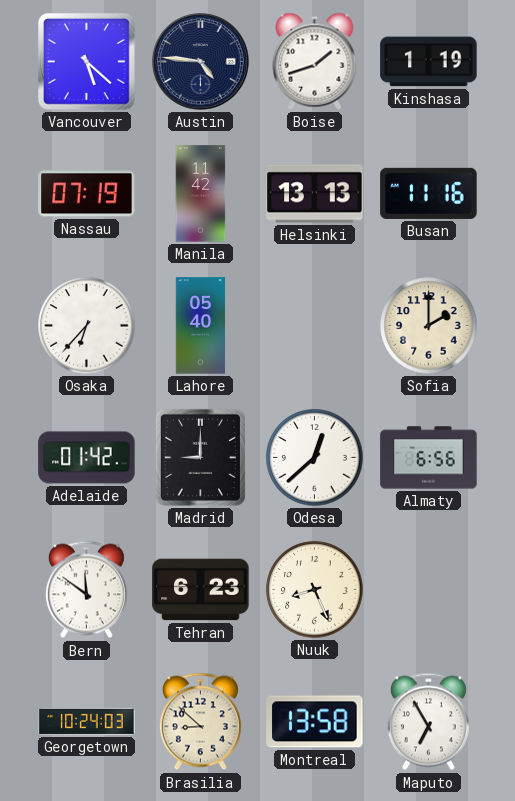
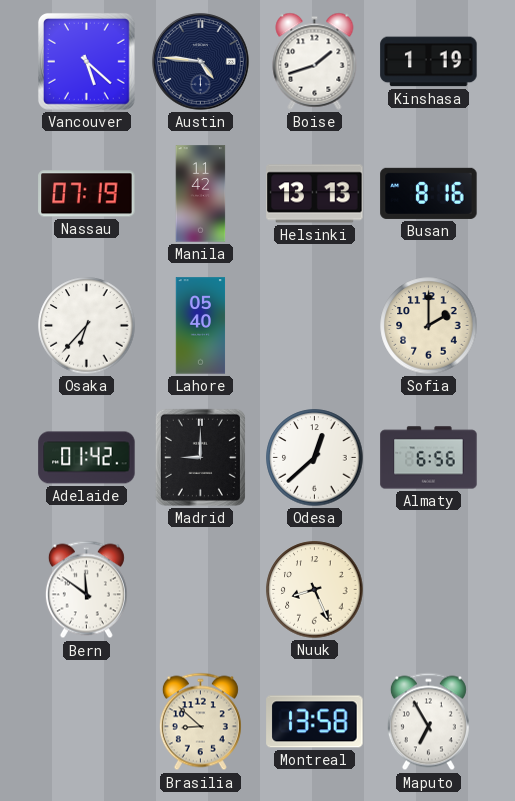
Busan: 11:16 -> 8:16 (429, 193)
Tehran: 6:23 -> none (201, 590)
Georgetown: 10:24 -> none (87, 721)
